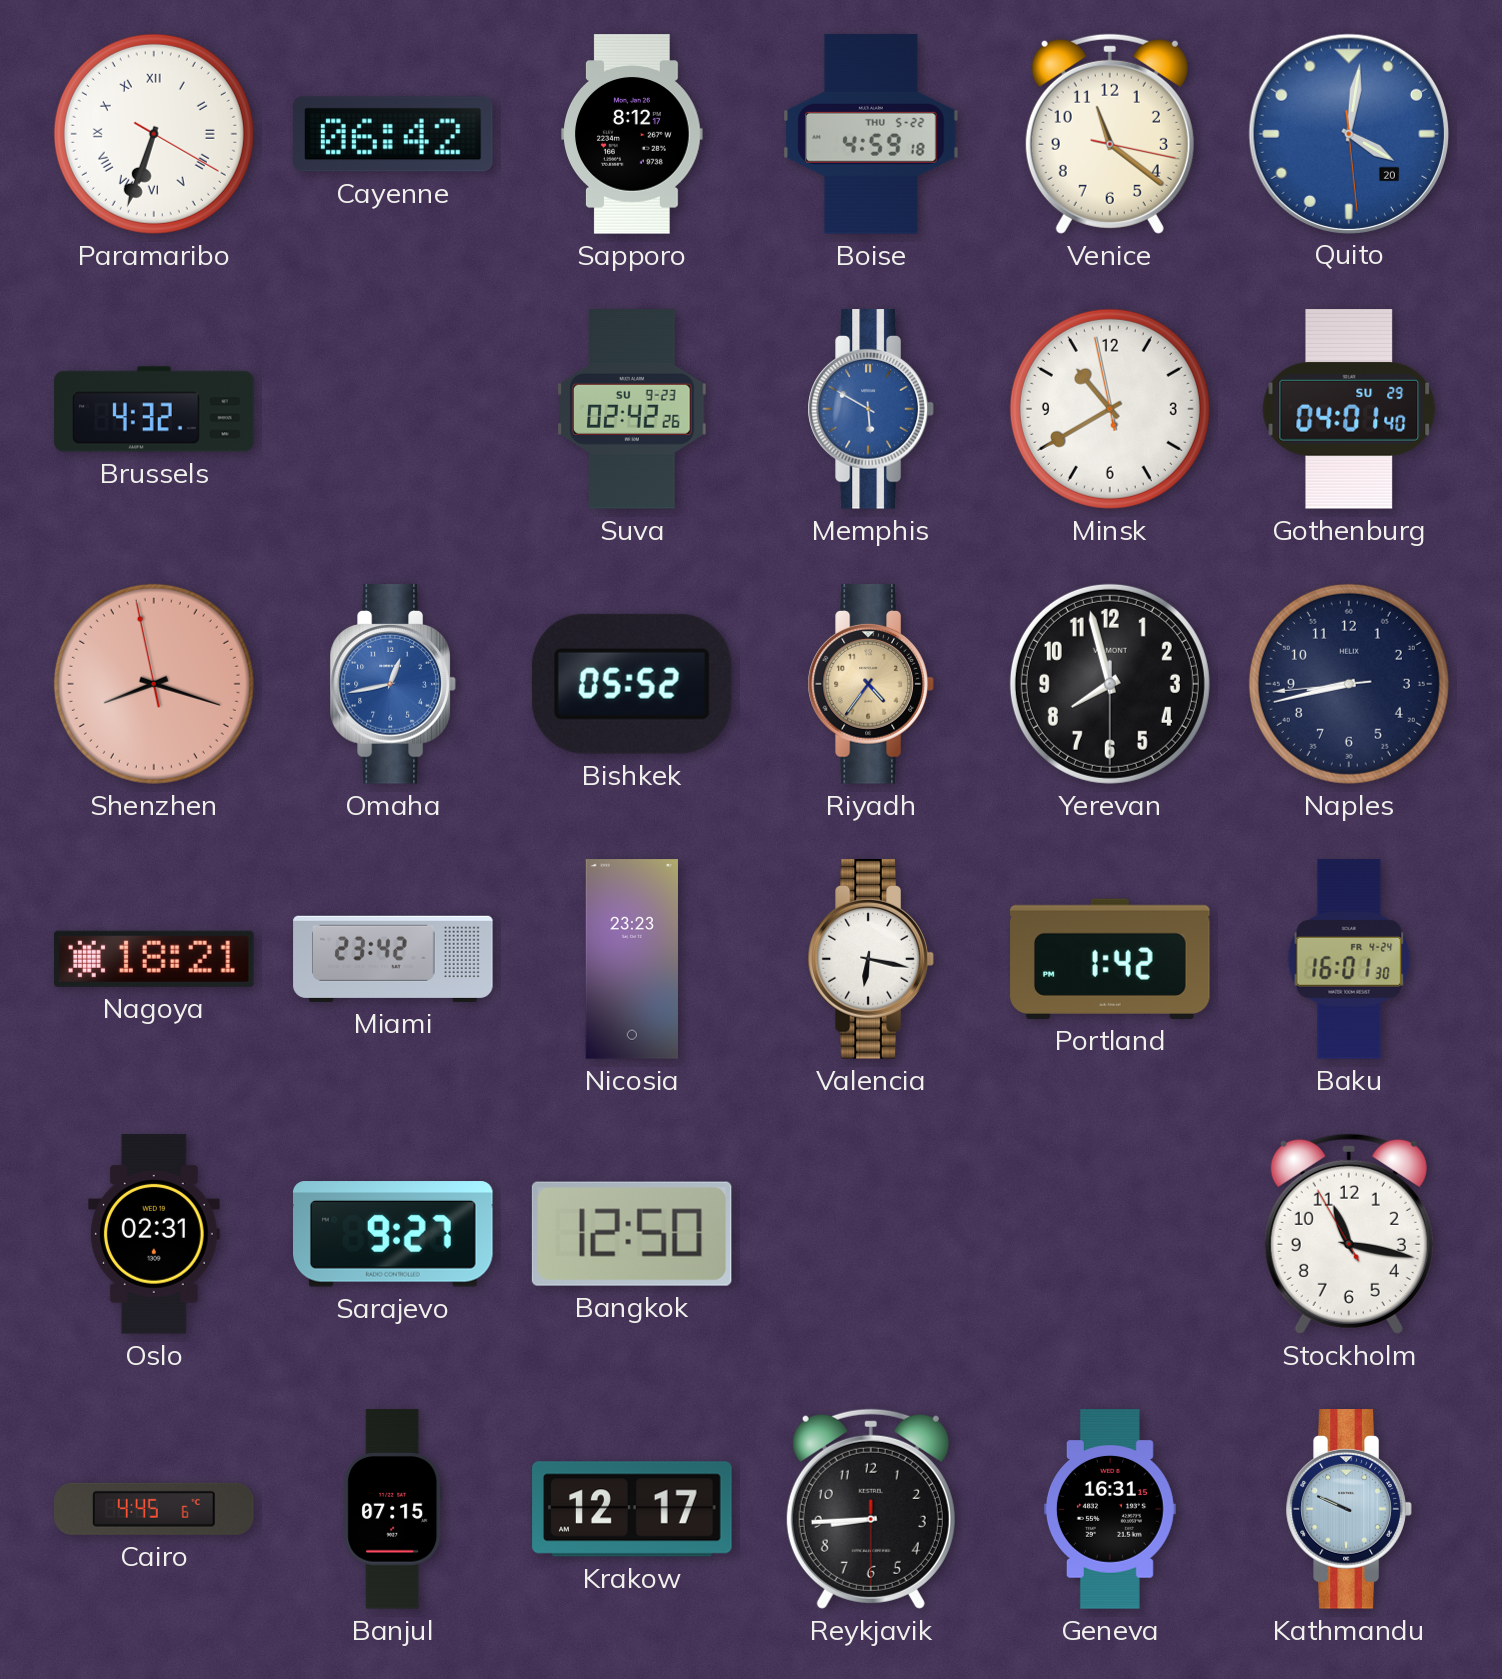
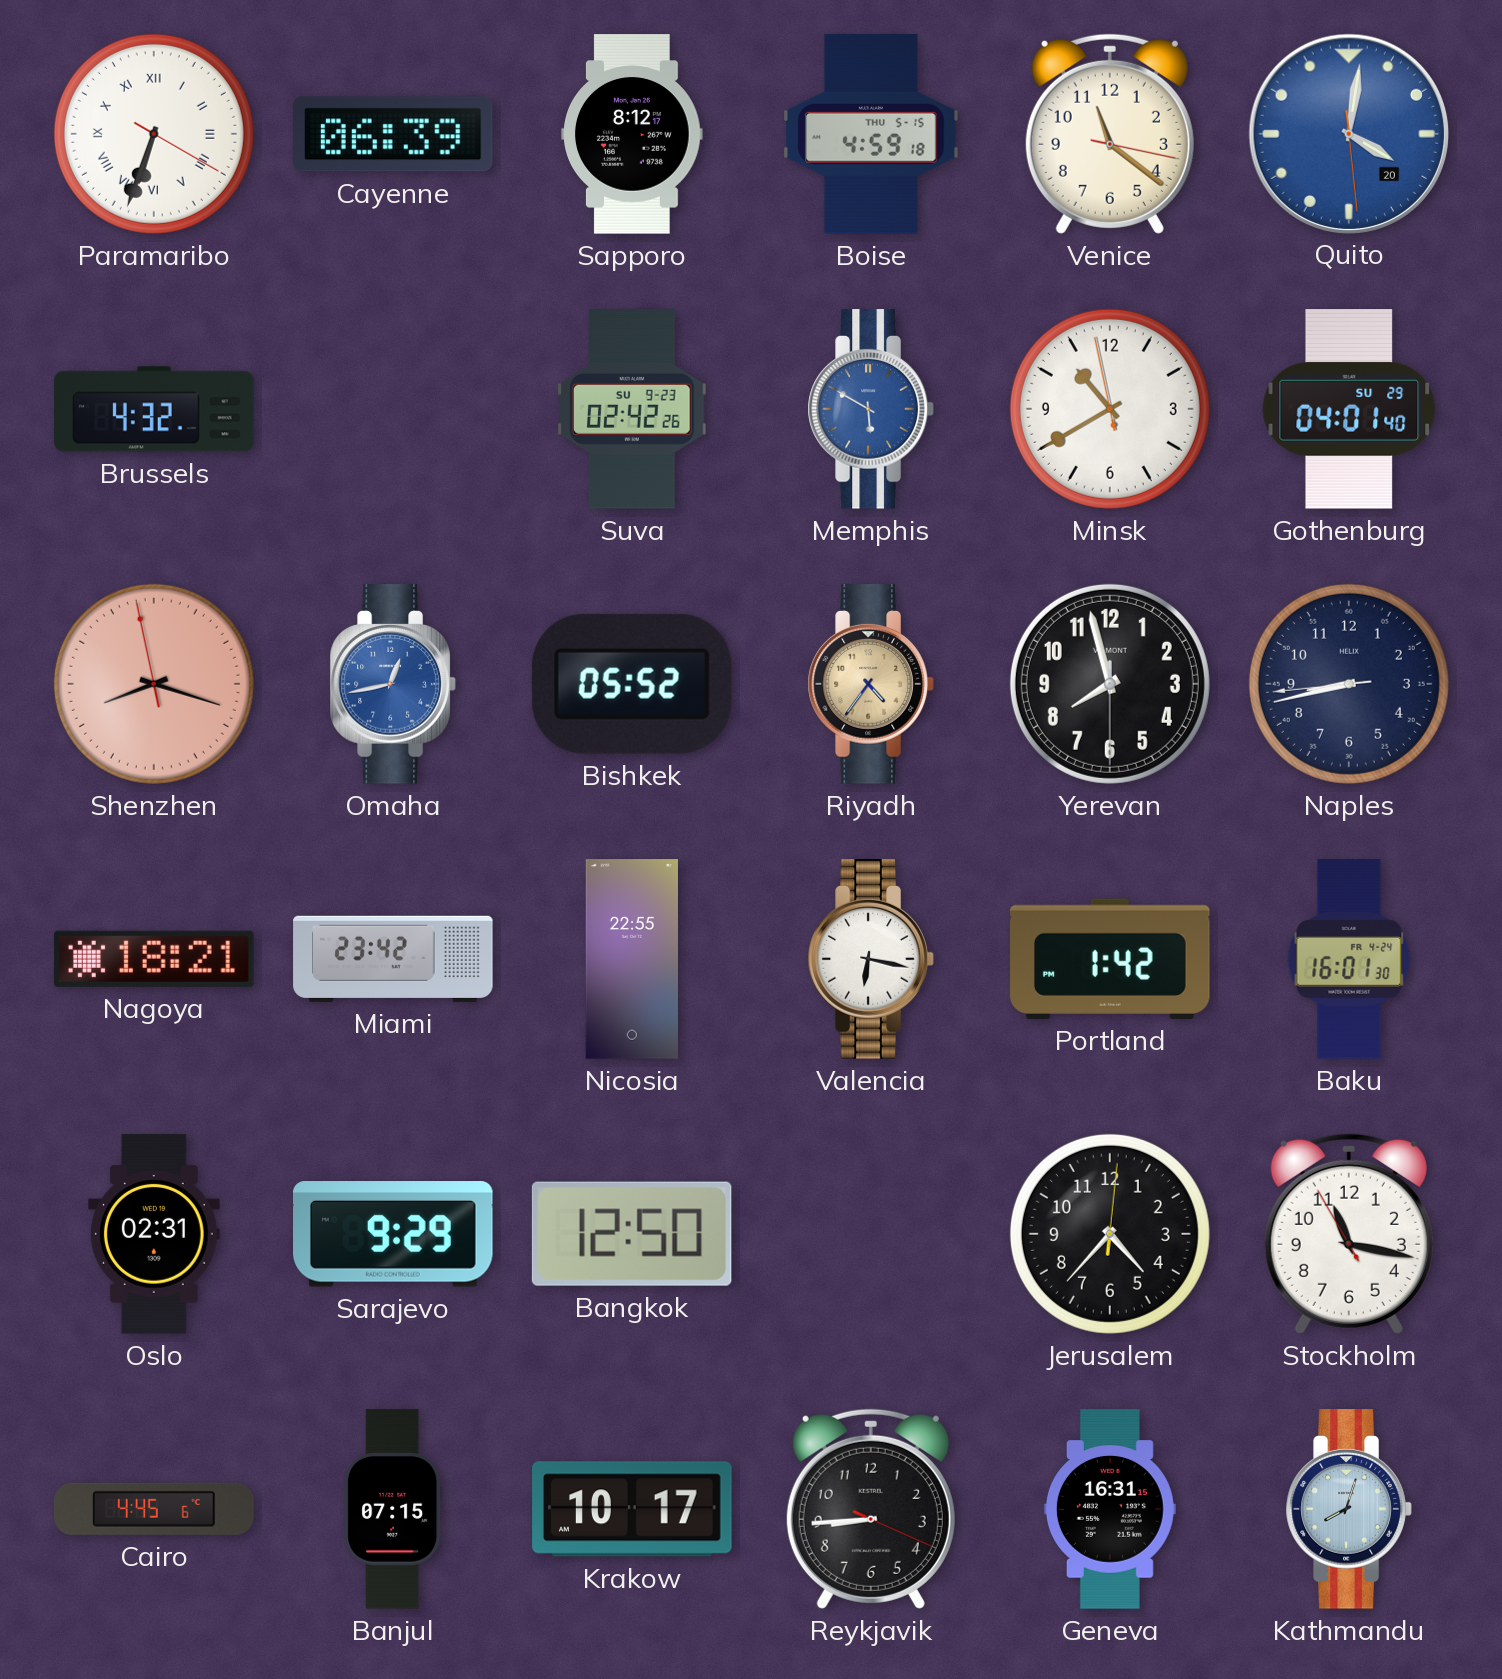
Cayenne: 06:42 -> 06:39 (394, 134)
Boise date: THU 5-22 -> THU 5-15 (871, 134)
Nicosia: 23:23 -> 22:55 (632, 959)
Sarajevo: 9:27 -> 9:29 (394, 1234)
Jerusalem: none -> 4:37 (1110, 1234)
Krakow: 12:17 -> 10:17 (632, 1509)
Reykjavik: 8:44:30 -> 8:44:19 (871, 1509)
Kathmandu: 9:49 -> 8:03 (1349, 1509)
